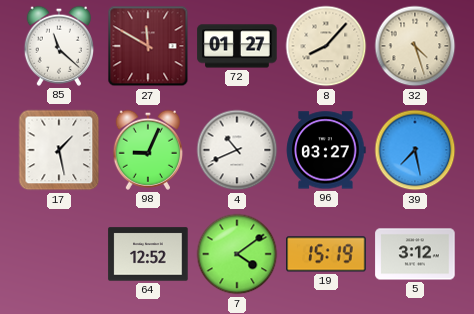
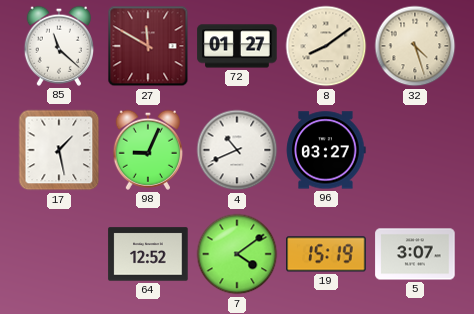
8: 8:07 -> 8:09 (326, 46)
39: 7:28 -> none (415, 150)
5: 3:12 -> 3:07 (415, 254)
